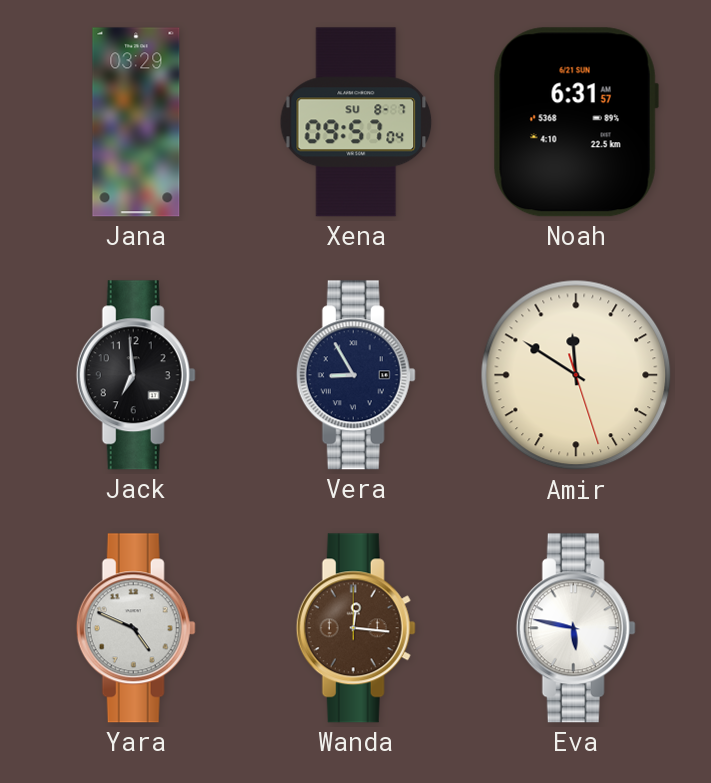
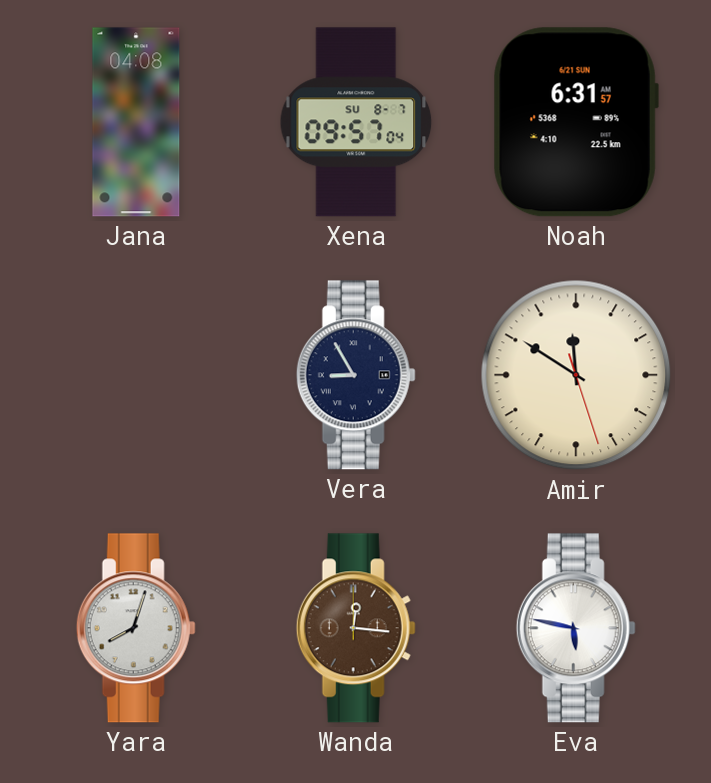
Jana: 03:29 -> 04:08 (136, 122)
Jack: 6:59 -> none (136, 375)
Yara: 4:49 -> 8:03 (136, 628)
